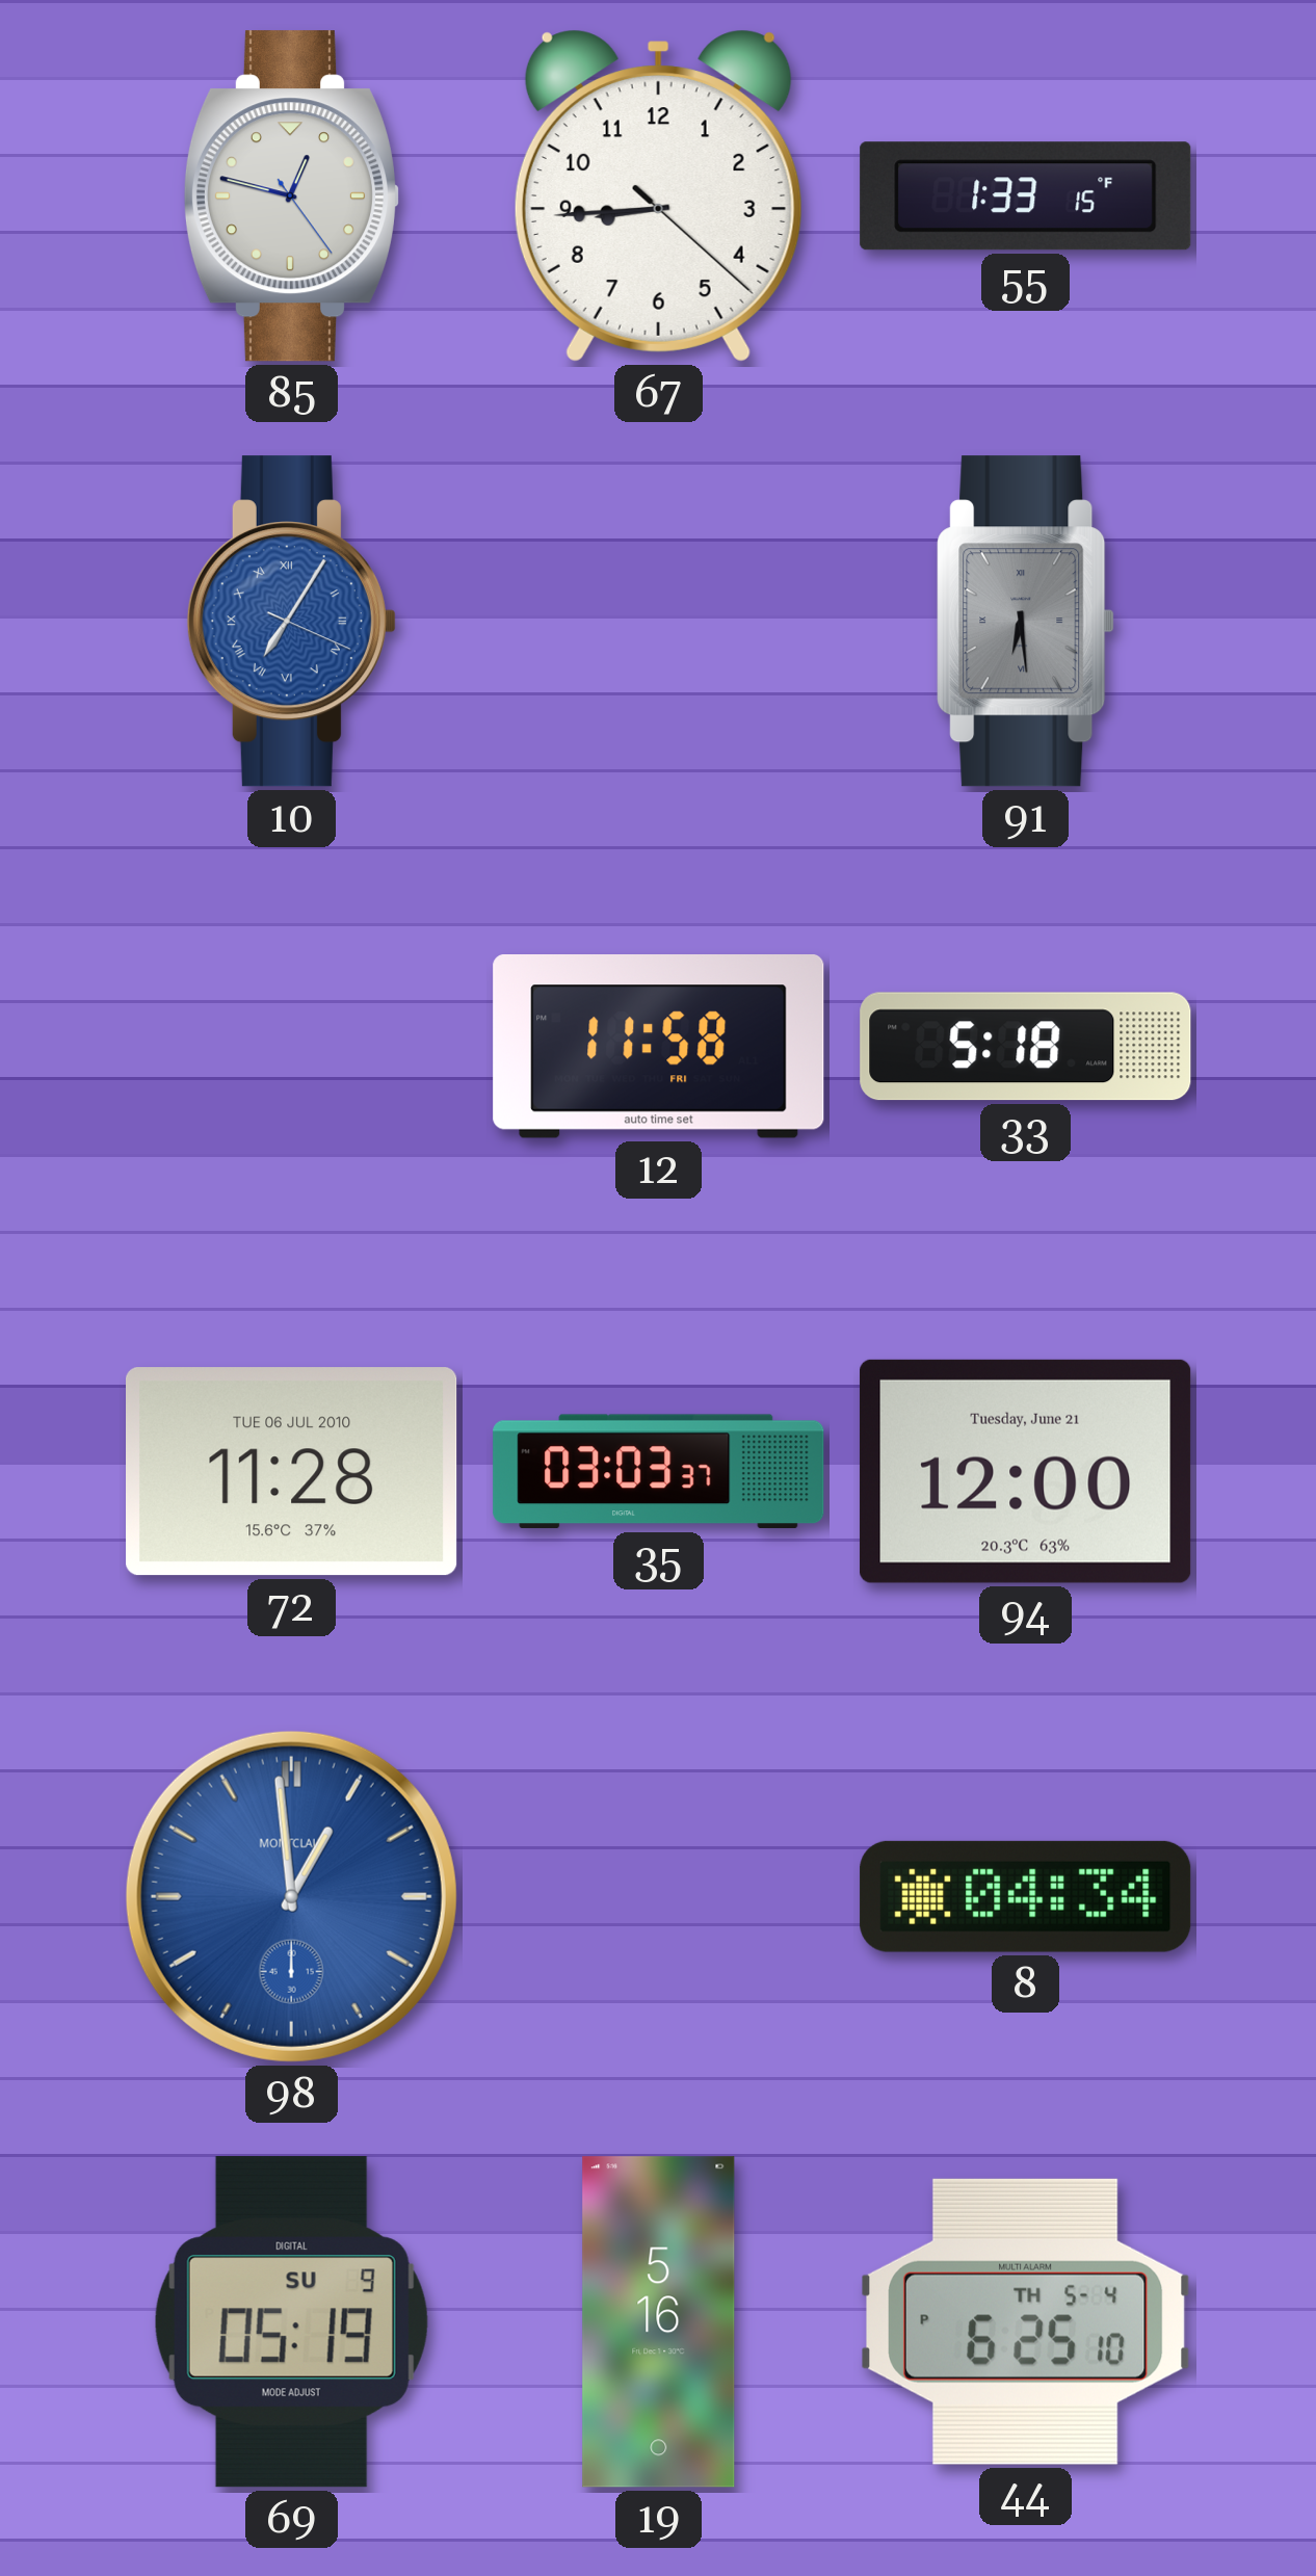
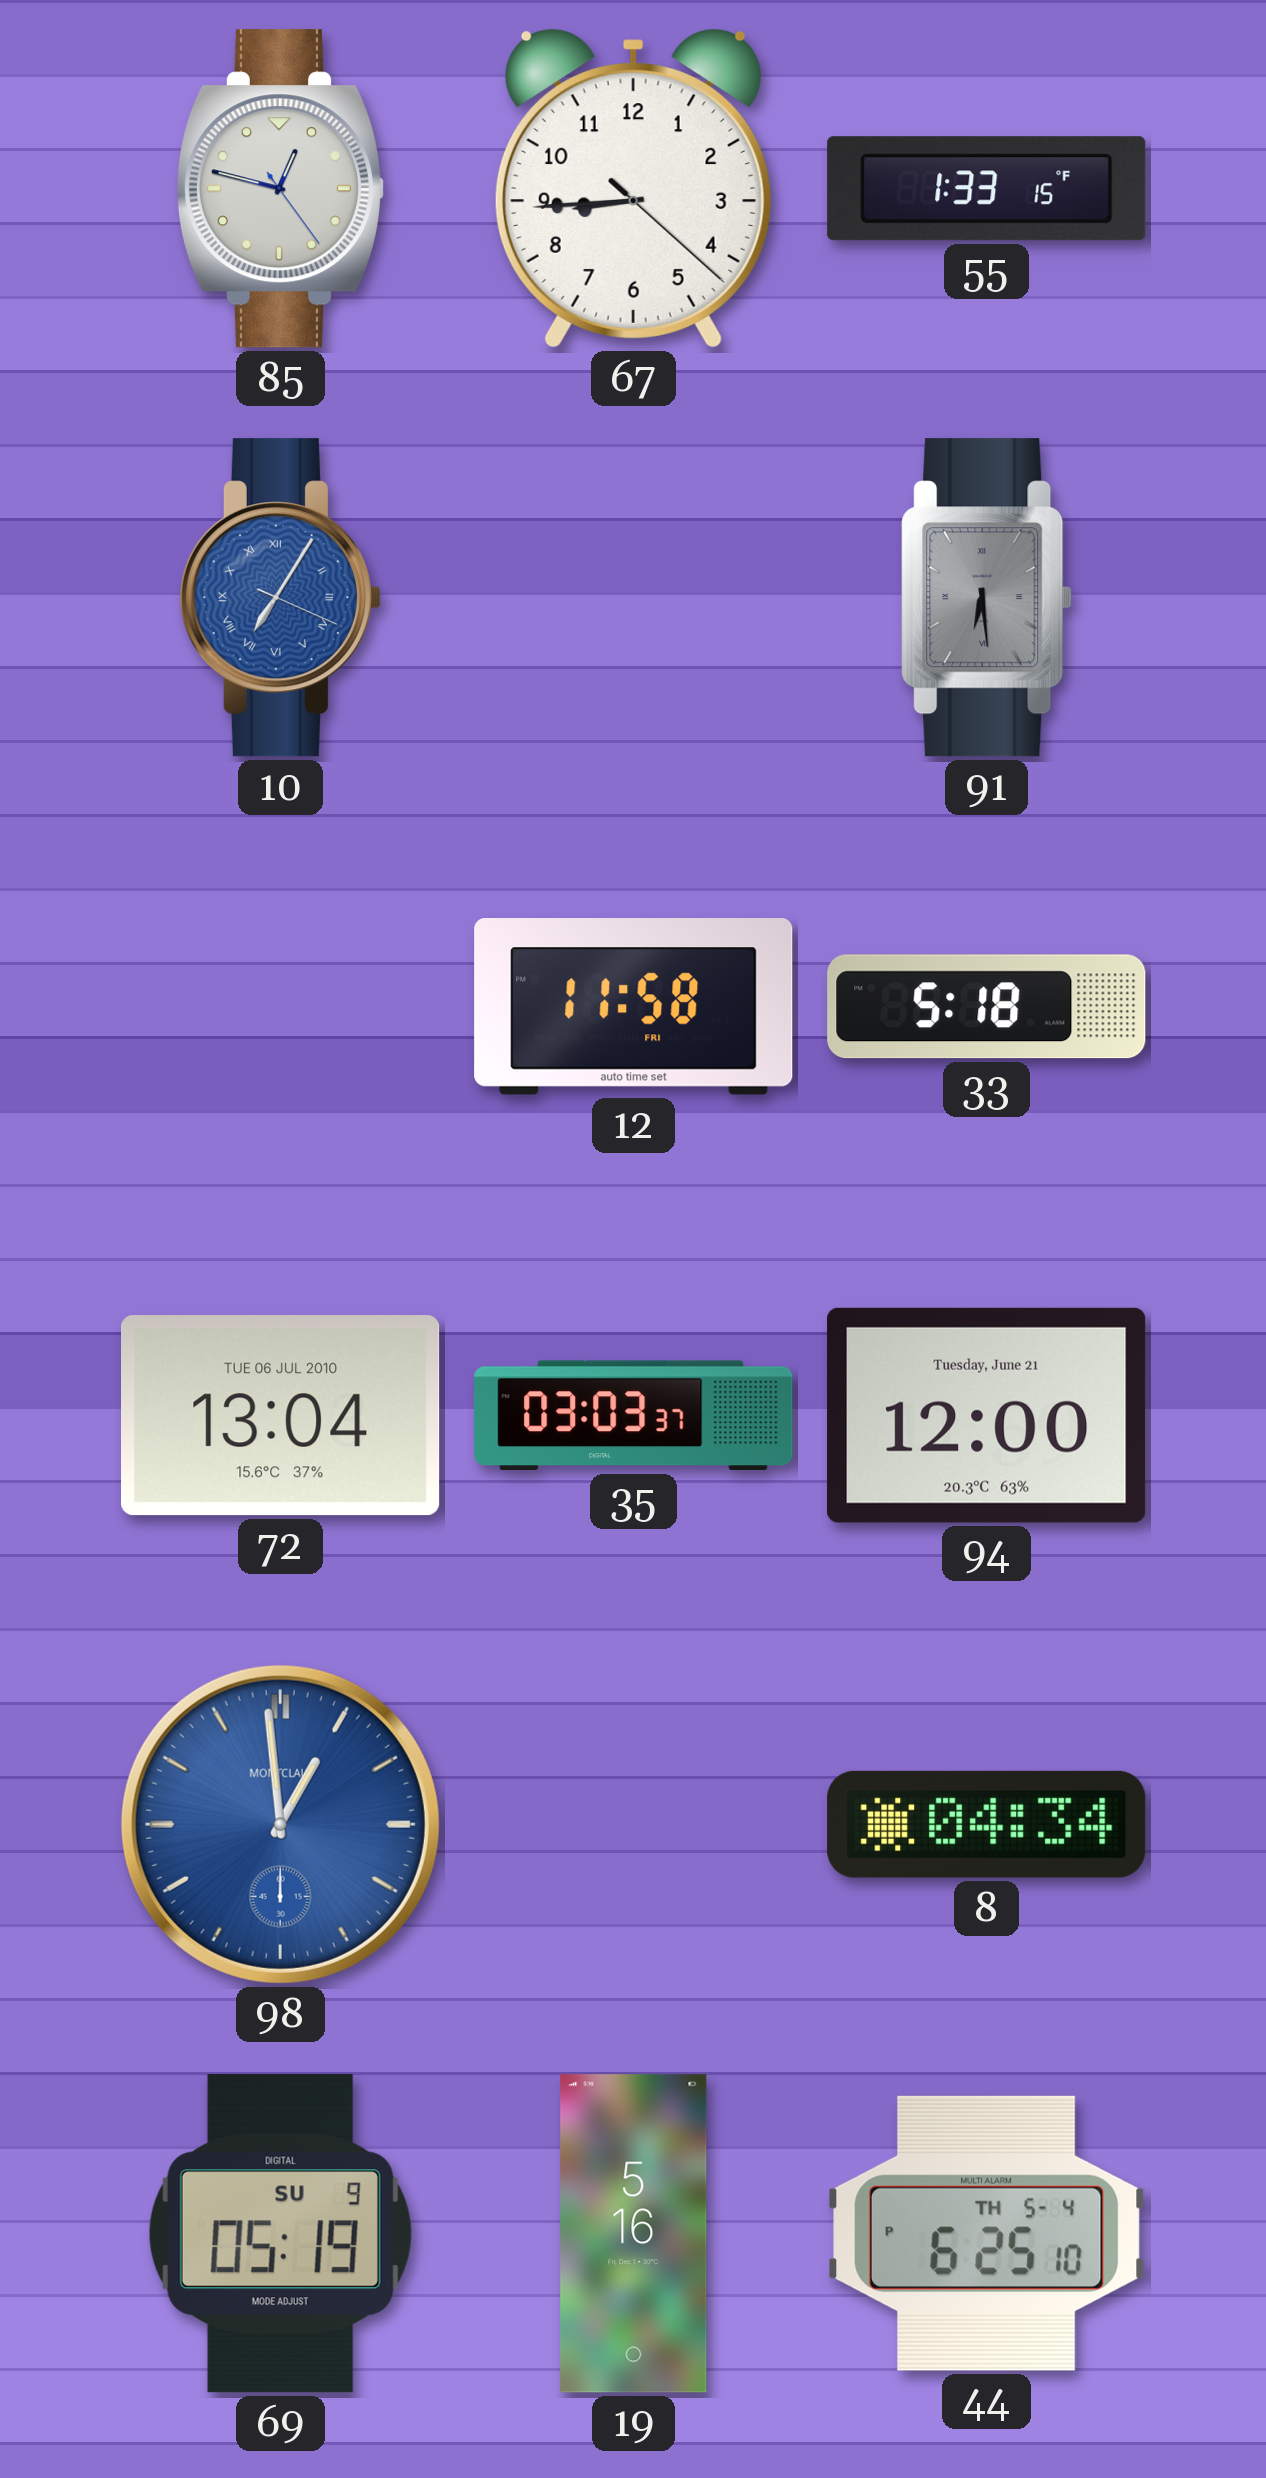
72: 11:28 -> 13:04 (281, 1416)
